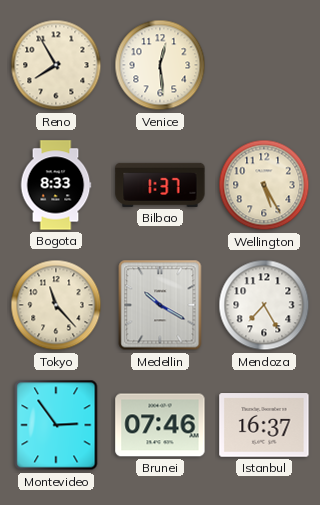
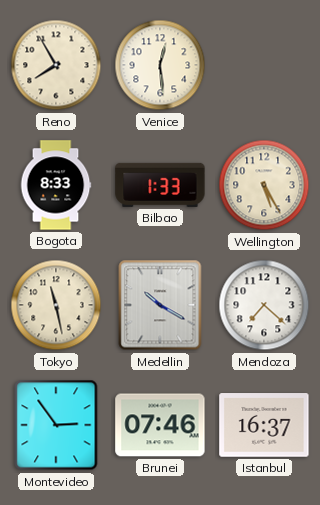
Bilbao: 1:37 -> 1:33 (160, 185)
Tokyo: 11:23 -> 11:28 (56, 305)
Mendoza: 7:25 -> 7:22 (264, 305)
